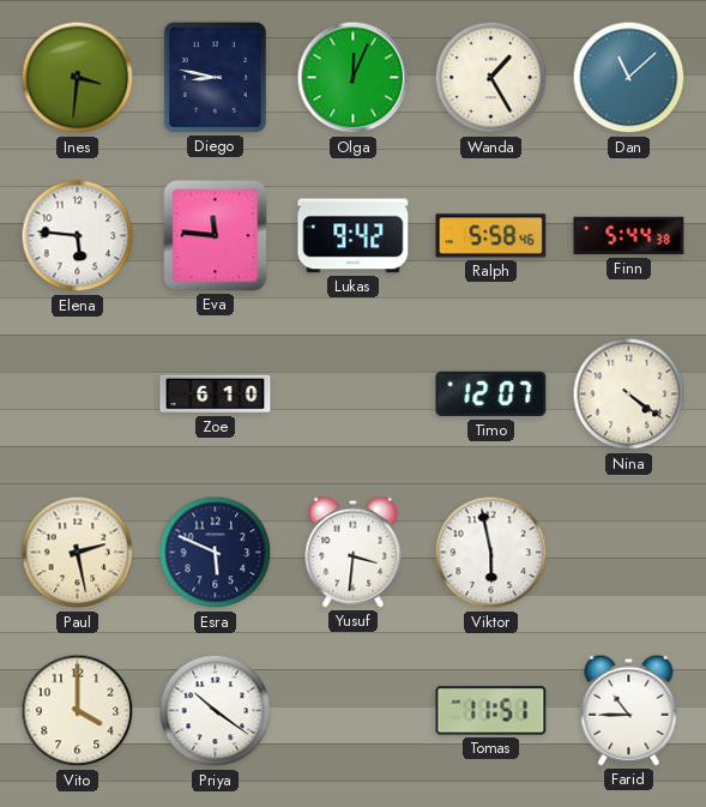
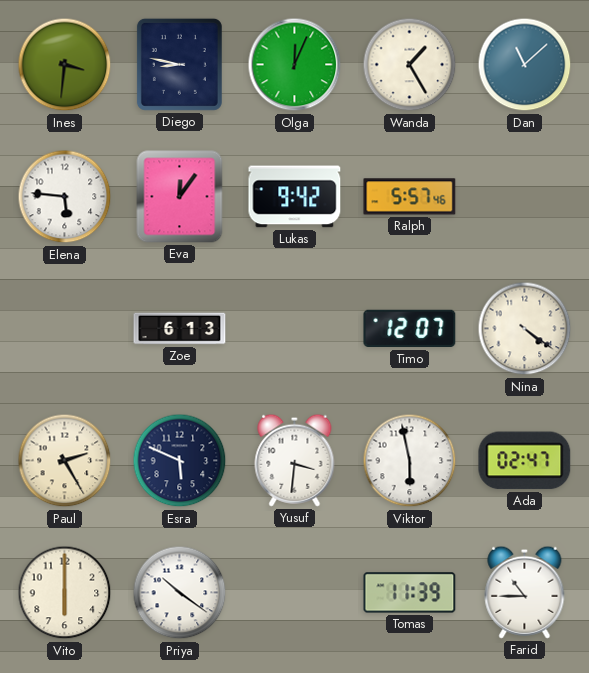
Eva: 11:46 -> 12:06 (180, 197)
Ralph: 5:58 -> 5:57 (410, 197)
Finn: 5:44 -> none (629, 236)
Zoe: 6:10 -> 6:13 (180, 329)
Paul: 2:28 -> 2:25 (65, 461)
Ada: none -> 02:47 (525, 461)
Vito: 4:00 -> 6:00 (65, 593)
Tomas: 11:51 -> 11:39 (410, 593)
